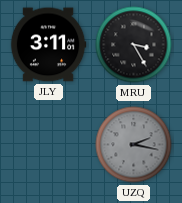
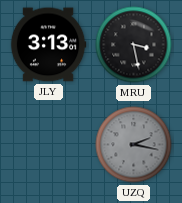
JLY: 3:11 -> 3:13 (48, 45)
MRU: 3:25 -> 3:28 (134, 45)
